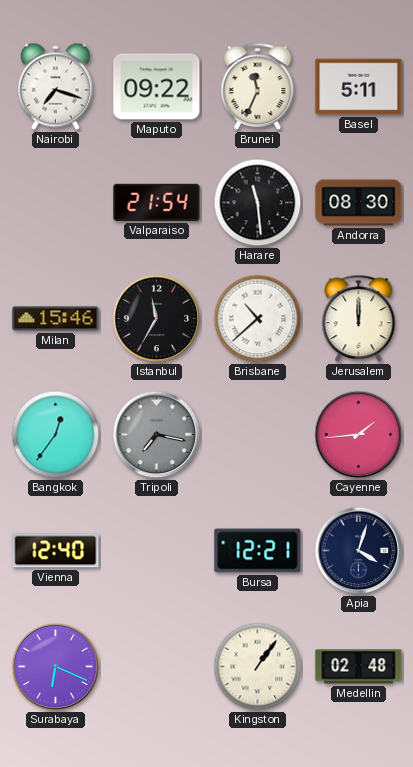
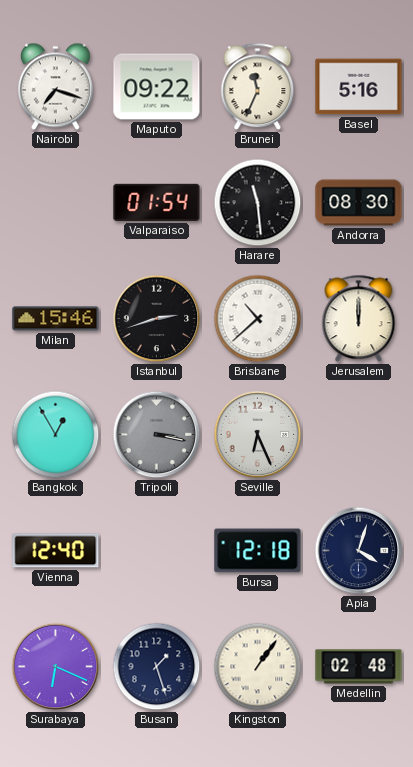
Basel: 5:11 -> 5:16 (359, 87)
Valparaiso: 21:54 -> 01:54 (157, 202)
Istanbul: 11:35 -> 2:42 (157, 319)
Bangkok: 12:36 -> 12:55 (56, 435)
Tripoli: 7:17 -> 3:17 (157, 435)
Seville: none -> 6:26 (258, 435)
Cayenne: 1:44 -> none (359, 435)
Bursa: 12:21 -> 12:18 (258, 551)
Busan: none -> 1:27 (157, 667)
